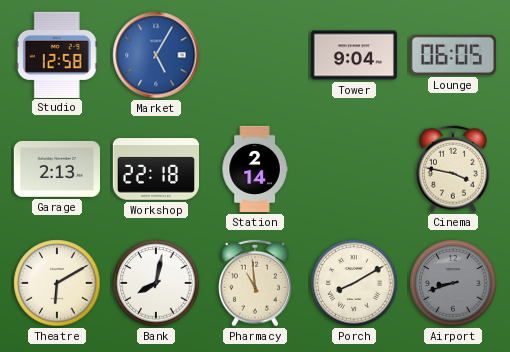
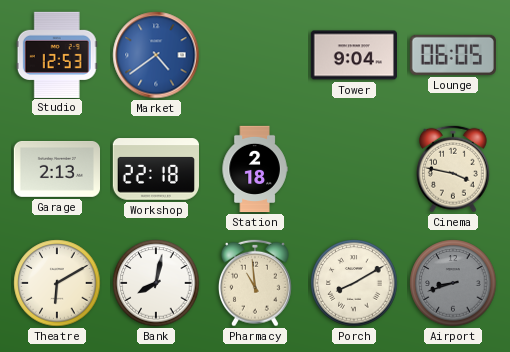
Studio: 12:58 -> 12:53 (57, 54)
Market: 5:05 -> 4:39 (156, 55)
Station: 2:14 -> 2:18 (255, 169)
